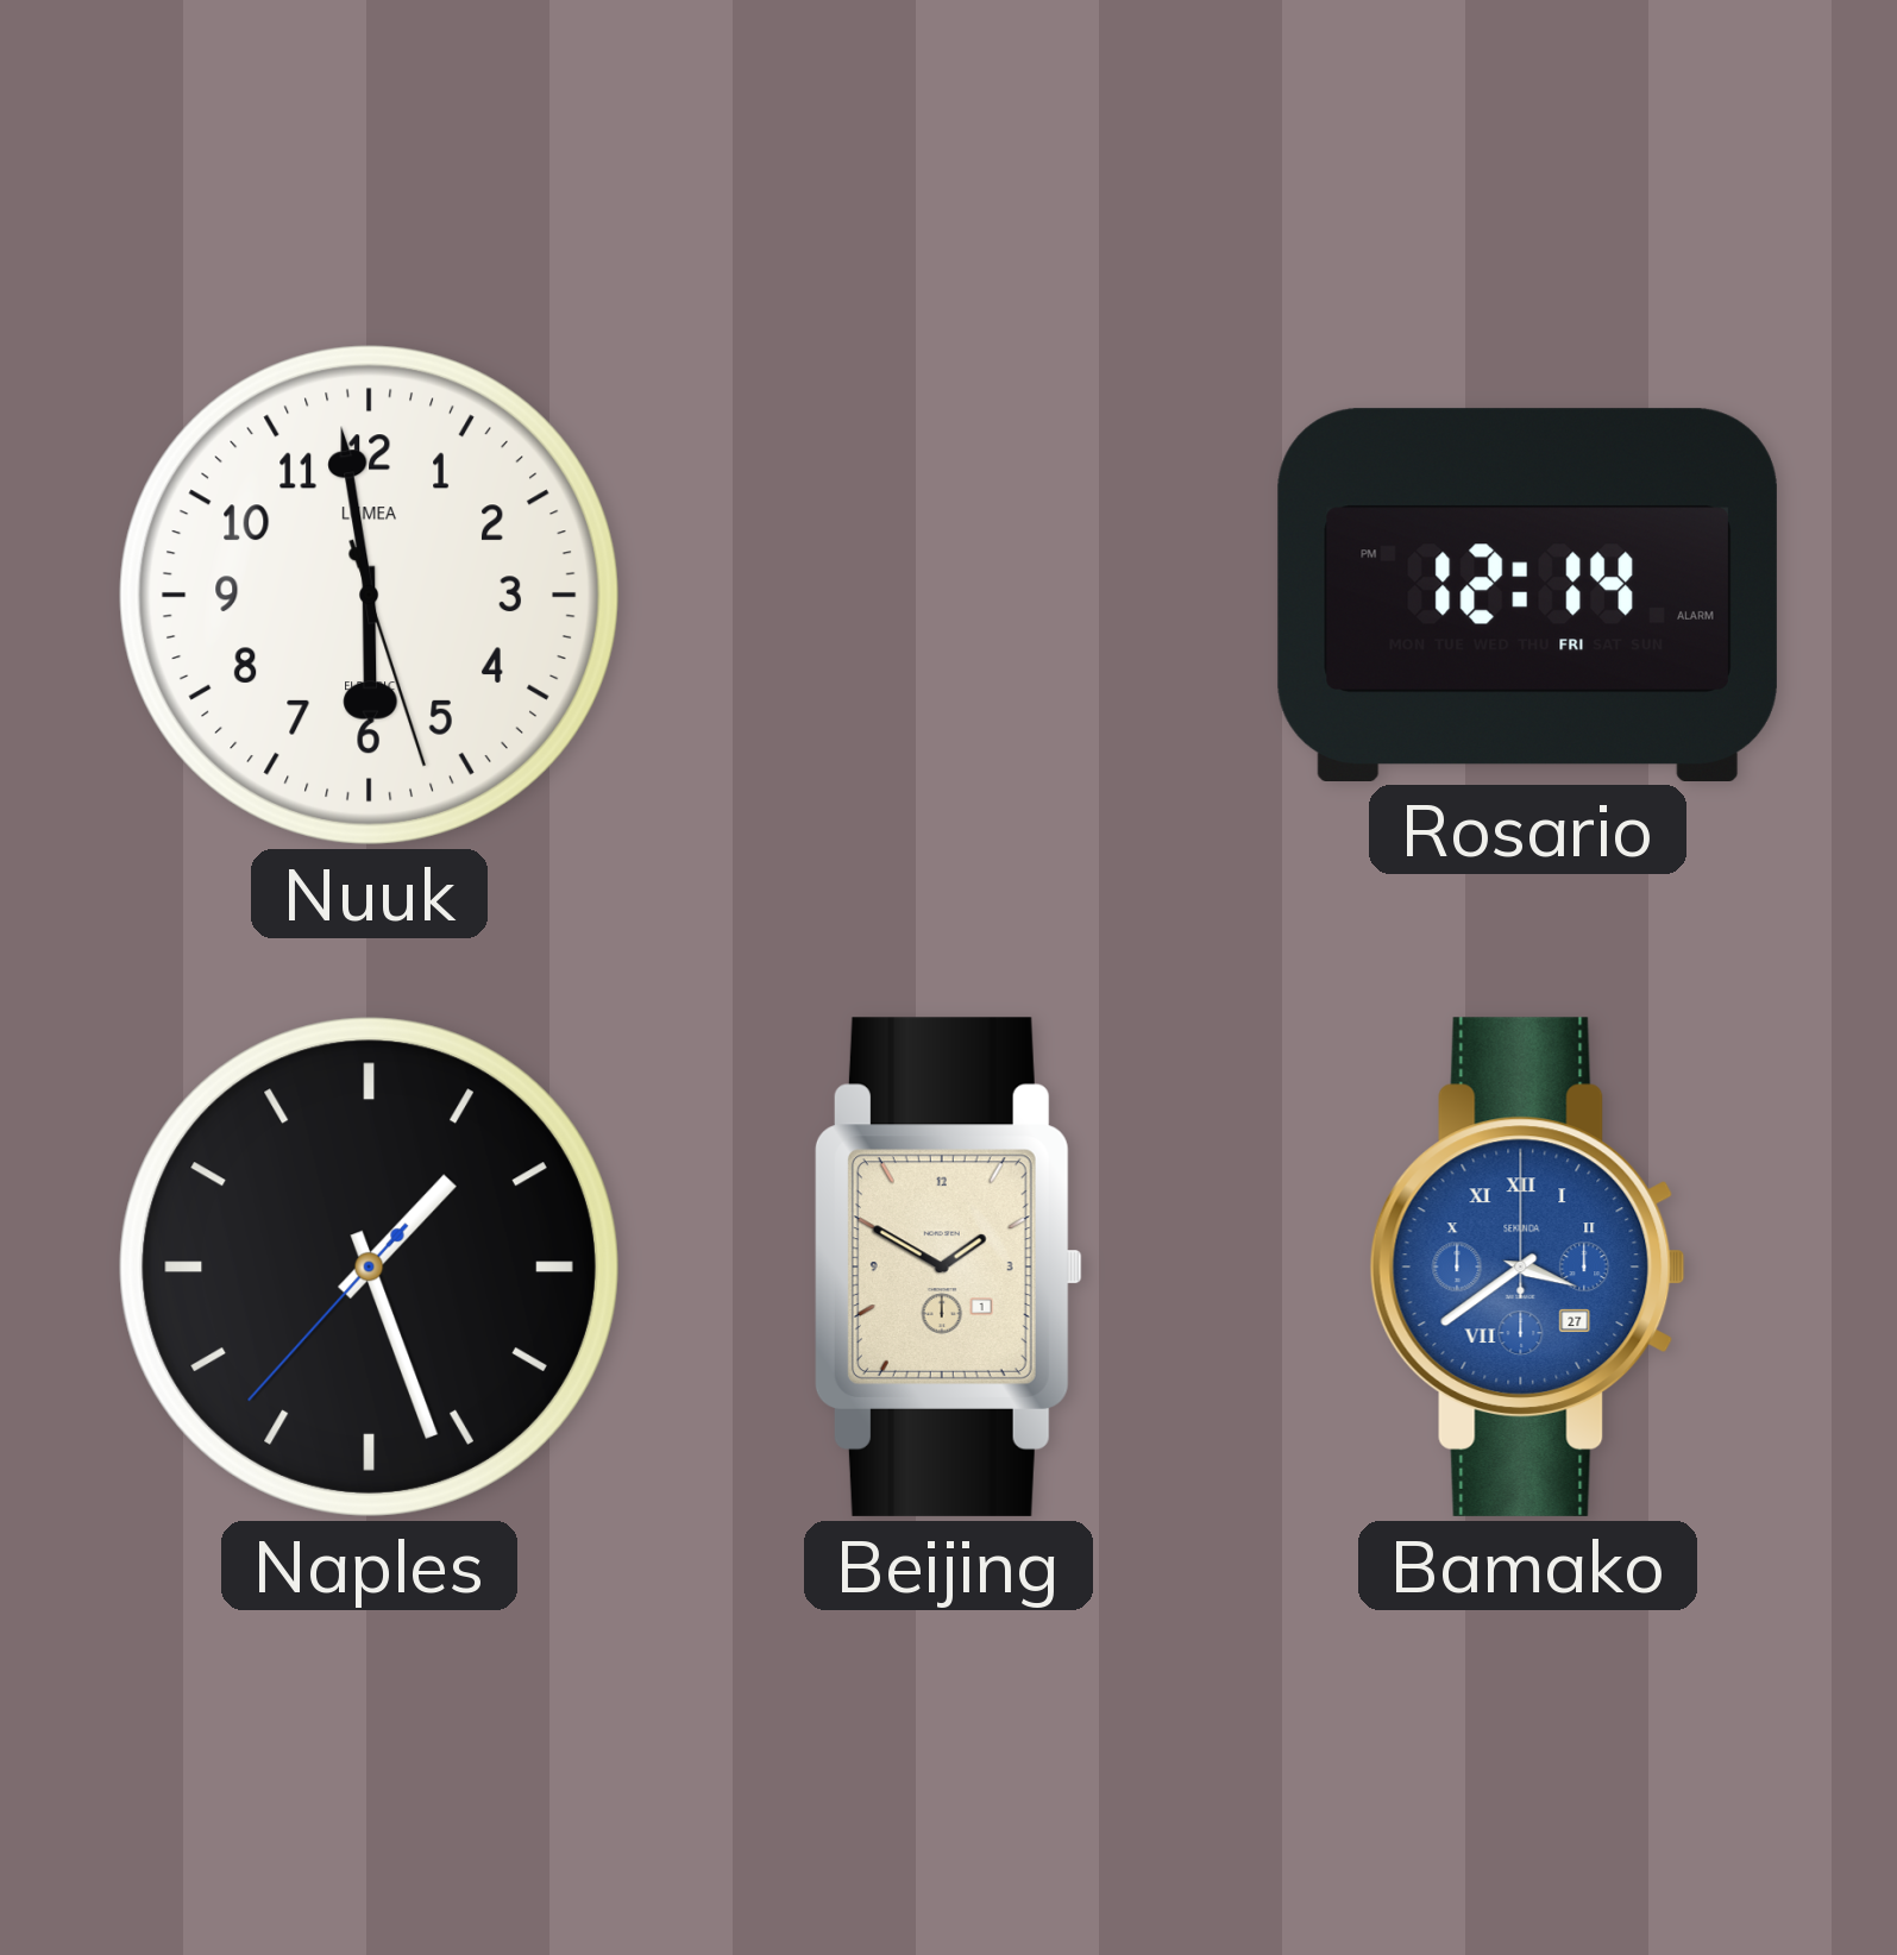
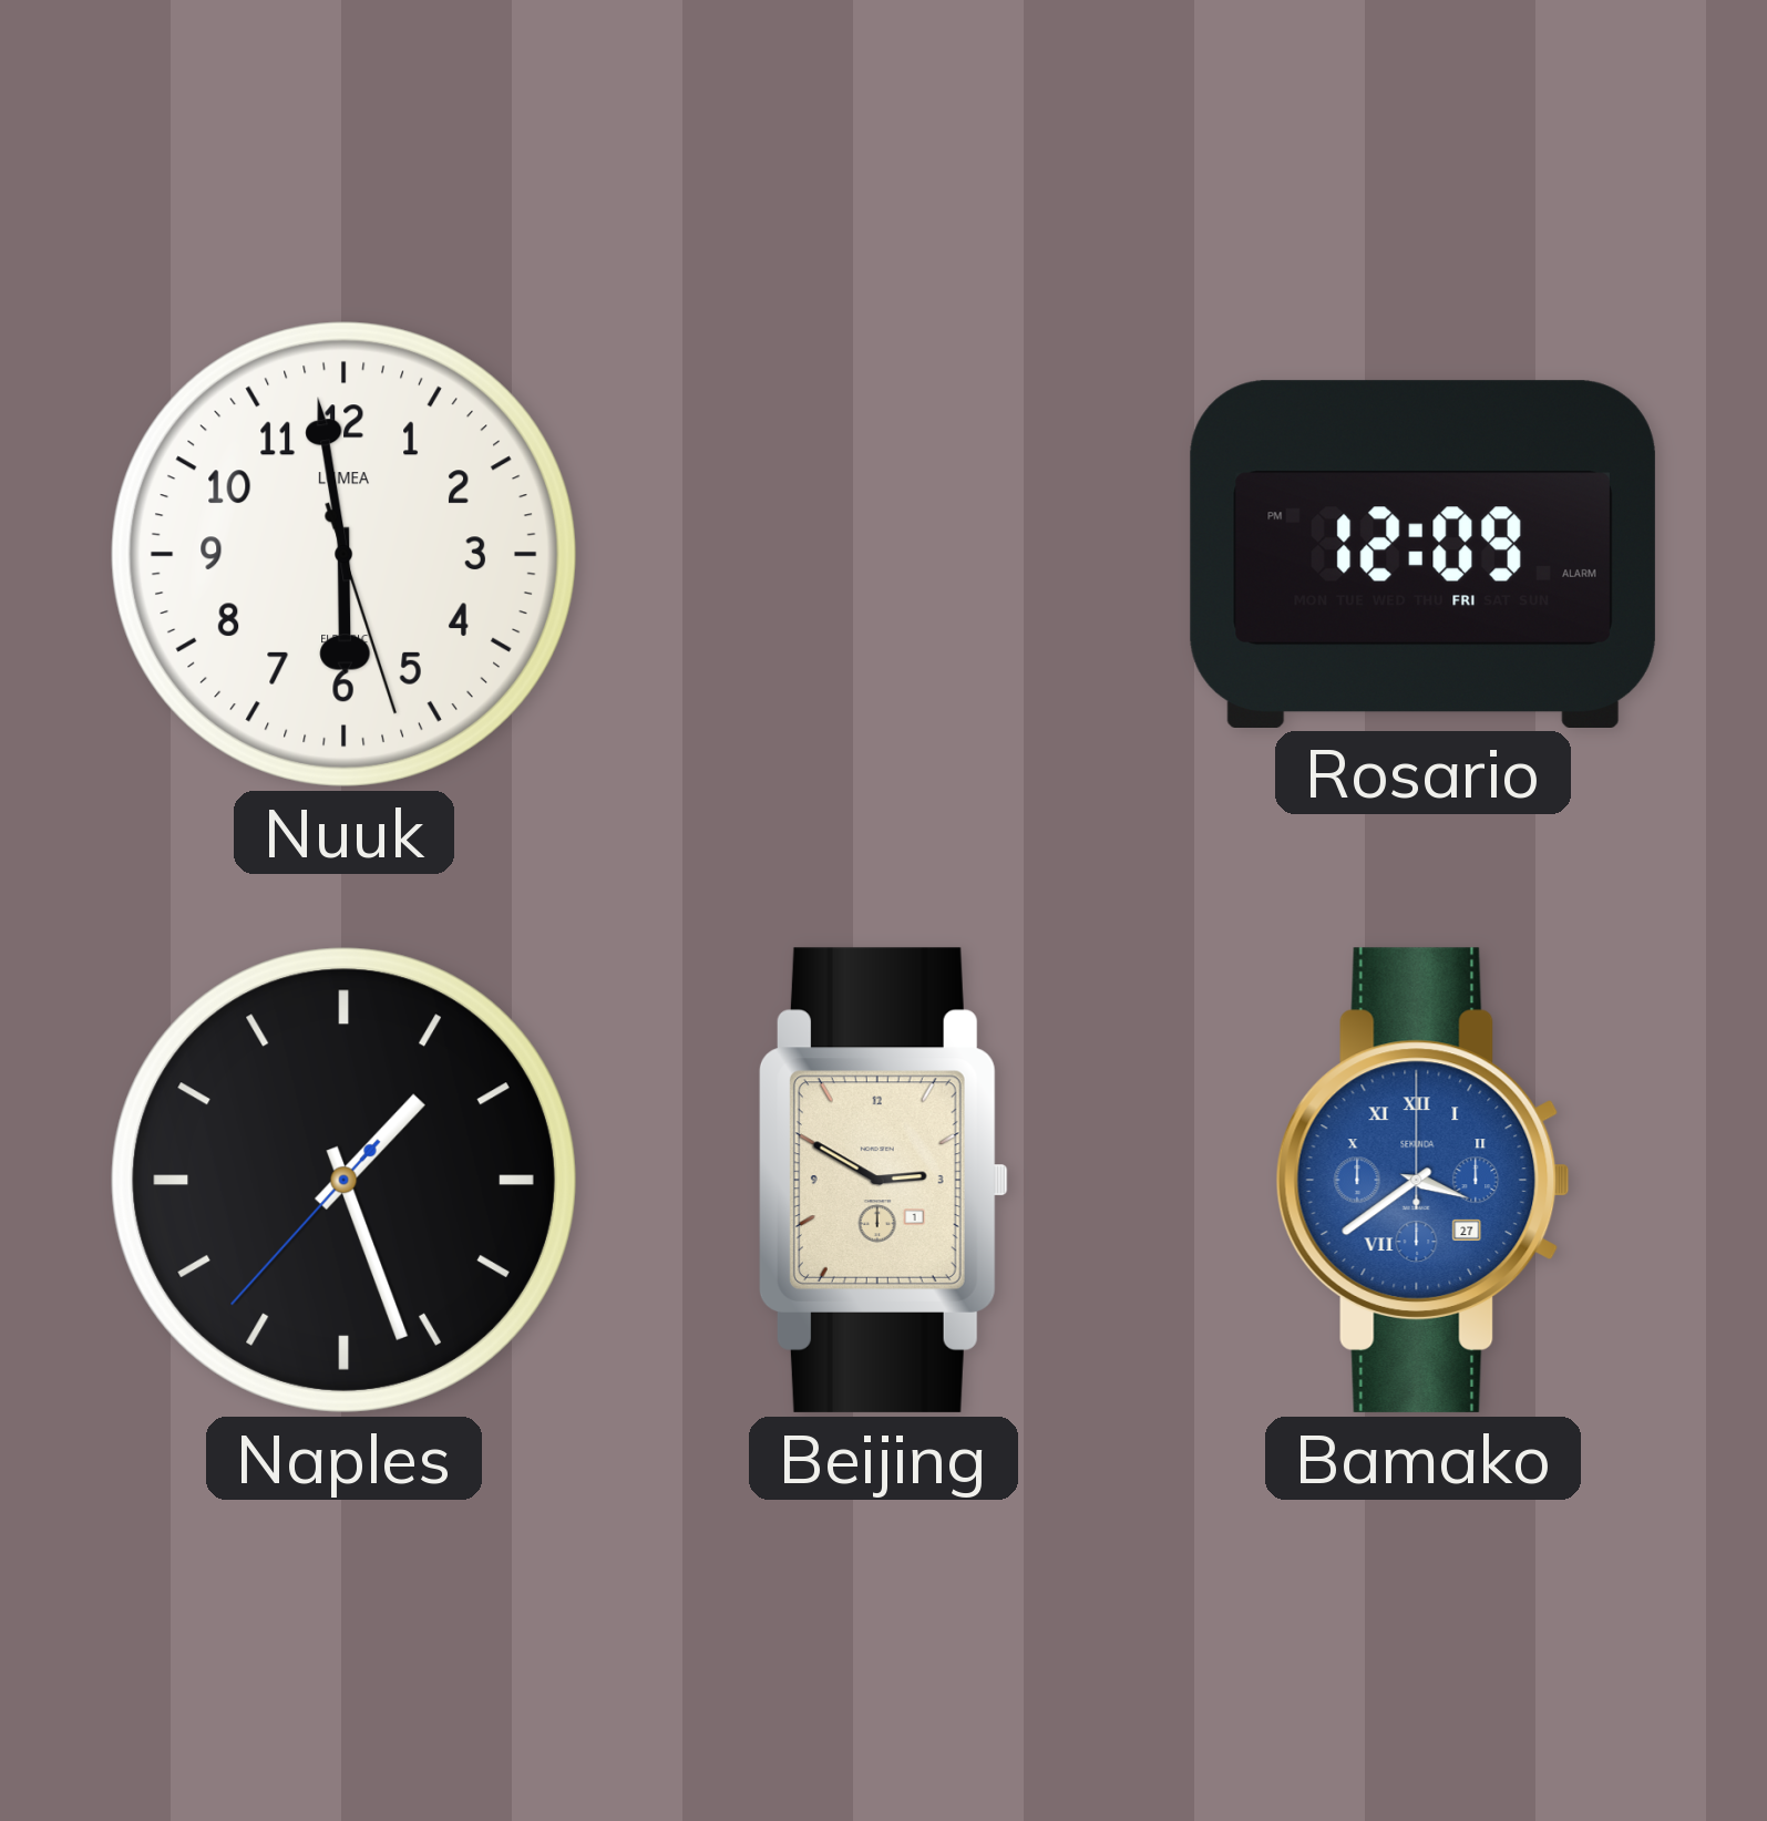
Rosario: 12:14 -> 12:09 (1422, 554)
Beijing: 1:50 -> 2:50 (883, 1180)
